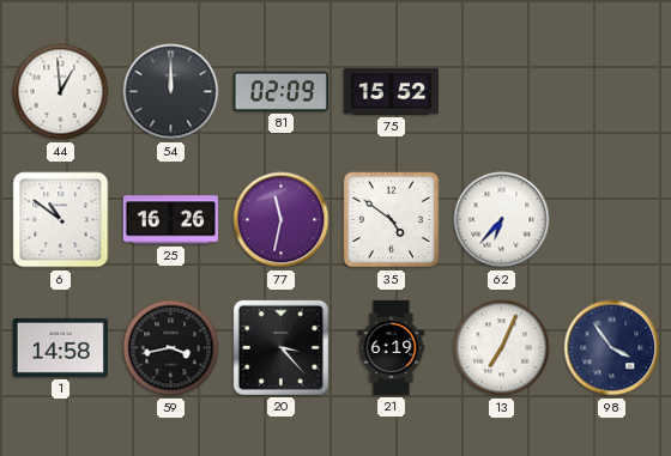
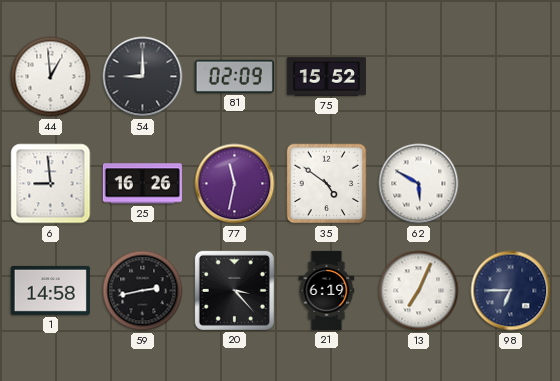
54: 12:00 -> 9:00 (143, 77)
6: 10:51 -> 8:59 (51, 184)
62: 6:37 -> 5:50 (419, 184)
59: 3:43 -> 2:43 (143, 291)
98: 3:54 -> 6:45 (511, 291)
